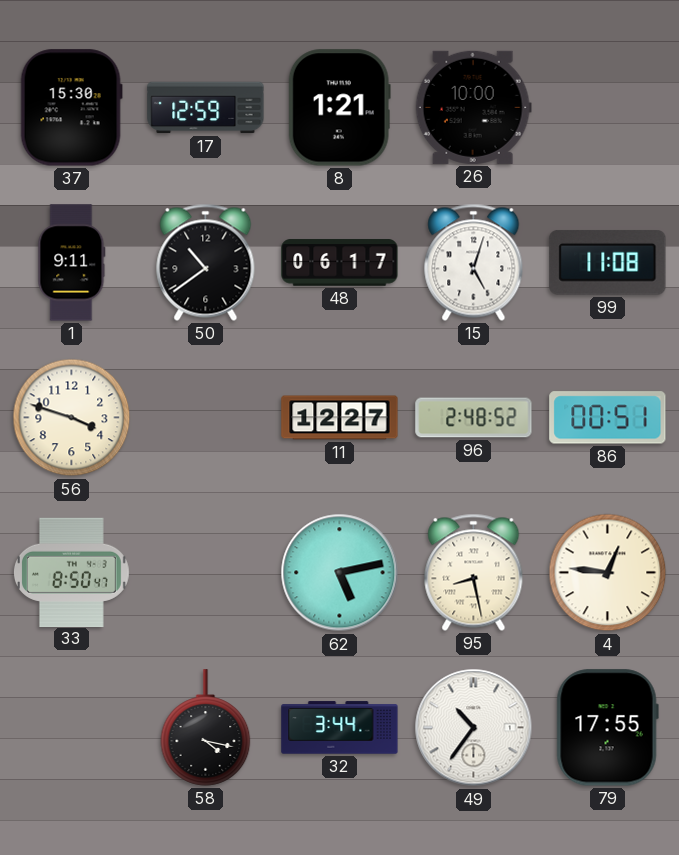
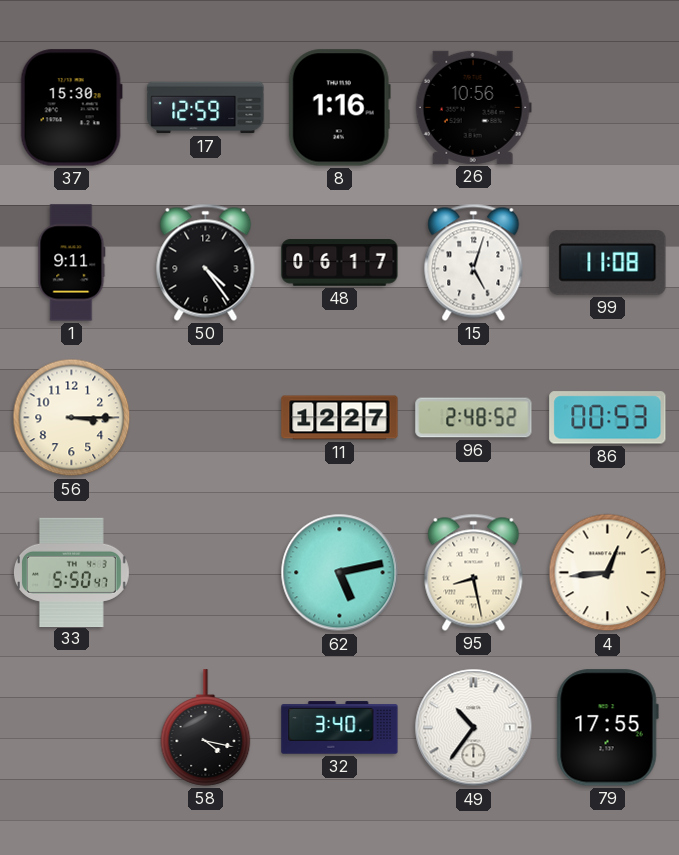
8: 1:21 -> 1:16 (339, 108)
26: 10:00 -> 10:56 (473, 107)
50: 10:39 -> 4:24 (206, 262)
56: 3:48 -> 3:15 (72, 418)
86: 00:51 -> 00:53 (608, 418)
33: 8:50 -> 5:50 (71, 572)
4: 12:46 -> 12:44 (608, 573)
32: 3:44 -> 3:40 (340, 728)
